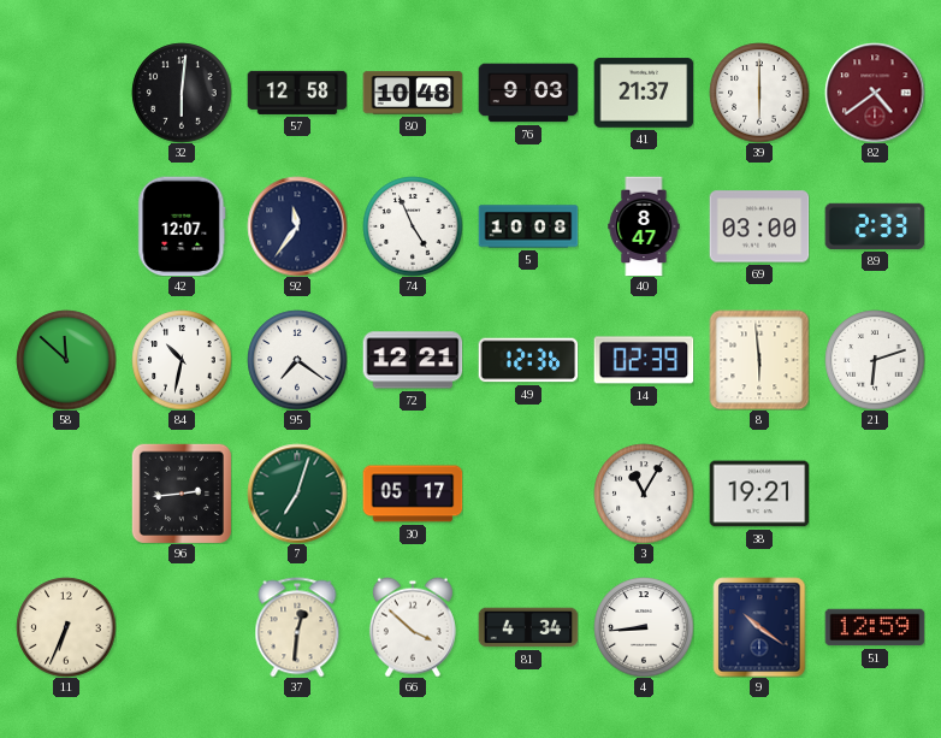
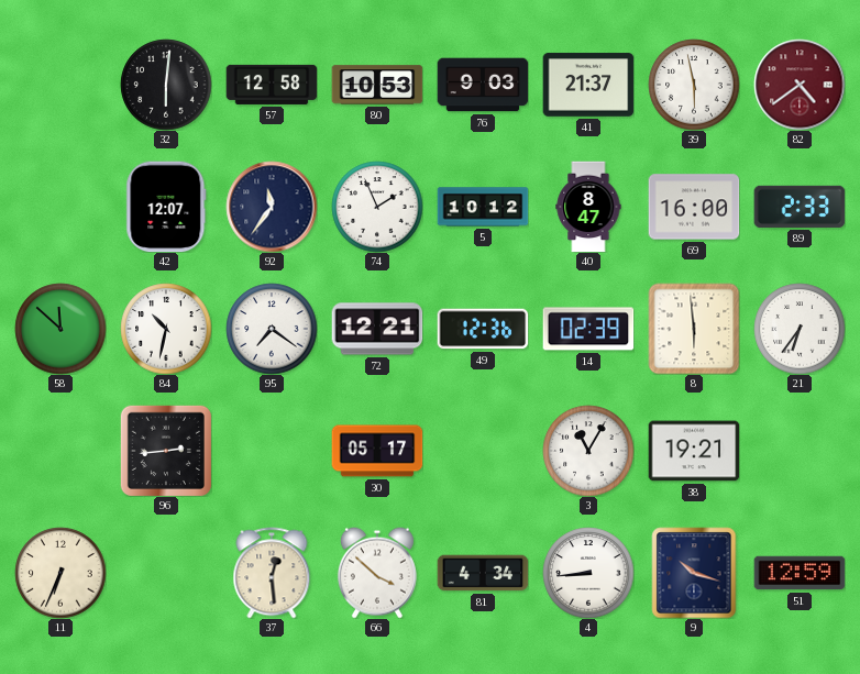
80: 10:48 -> 10:53 (377, 85)
39: 6:00 -> 5:58 (694, 85)
74: 4:56 -> 1:56 (377, 207)
5: 10:08 -> 10:12 (483, 207)
69: 03:00 -> 16:00 (694, 207)
21: 6:12 -> 6:36 (800, 329)
7: 7:03 -> none (297, 494)
37: 12:31 -> 12:29 (272, 573)
9: 10:21 -> 10:18 (694, 573)
